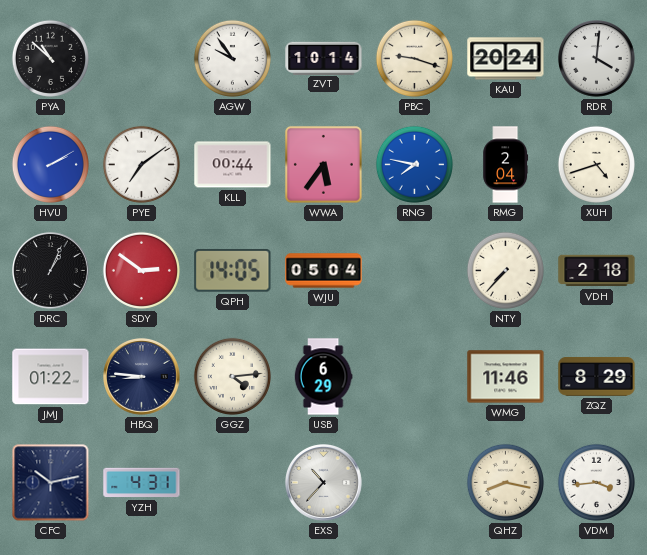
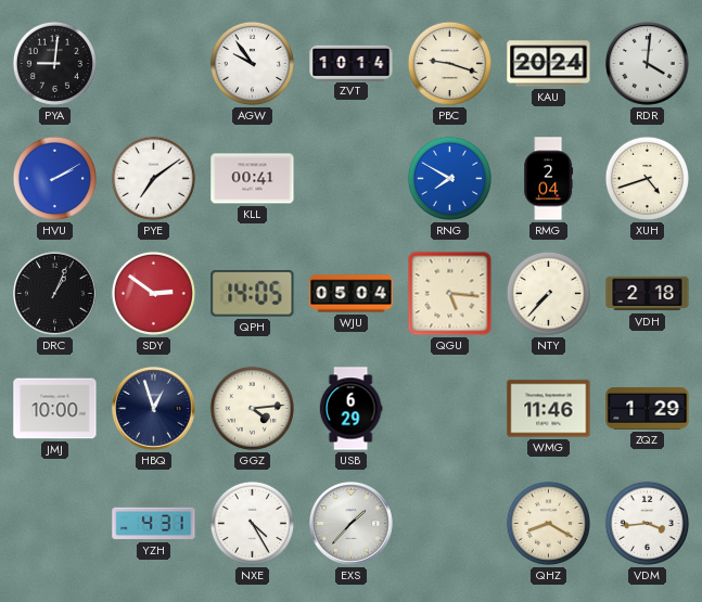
PYA: 10:52 -> 9:01 (54, 63)
KLL: 00:44 -> 00:41 (253, 179)
WWA: 5:36 -> none (323, 164)
RNG: 7:47 -> 7:50 (449, 178)
QGU: none -> 5:16 (450, 294)
JMJ: 01:22 -> 10:00 (55, 409)
HBQ: 8:46 -> 12:57 (154, 409)
ZQZ: 8:29 -> 1:29 (648, 408)
CFC: 10:13 -> none (51, 483)
NXE: none -> 4:25 (252, 523)
EXS: 10:37 -> 1:37 (352, 524)
QHZ: 8:17 -> 8:20 (548, 523)
